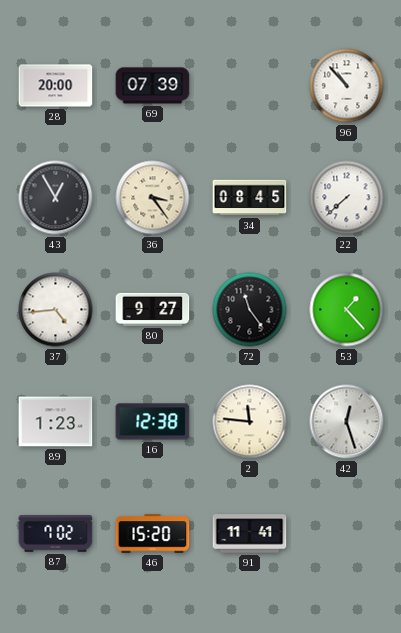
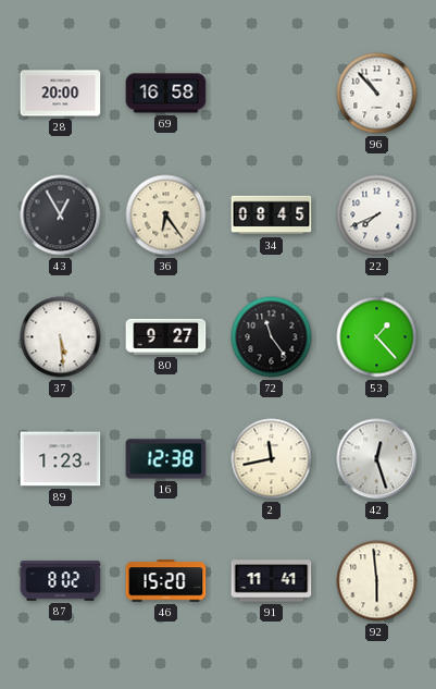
69: 07:39 -> 16:58 (166, 94)
36: 3:24 -> 6:24 (166, 216)
22: 7:38 -> 7:41 (377, 216)
37: 4:44 -> 5:29 (61, 337)
2: 11:46 -> 11:43 (272, 459)
87: 7:02 -> 8:02 (61, 581)
92: none -> 5:59 (377, 581)
